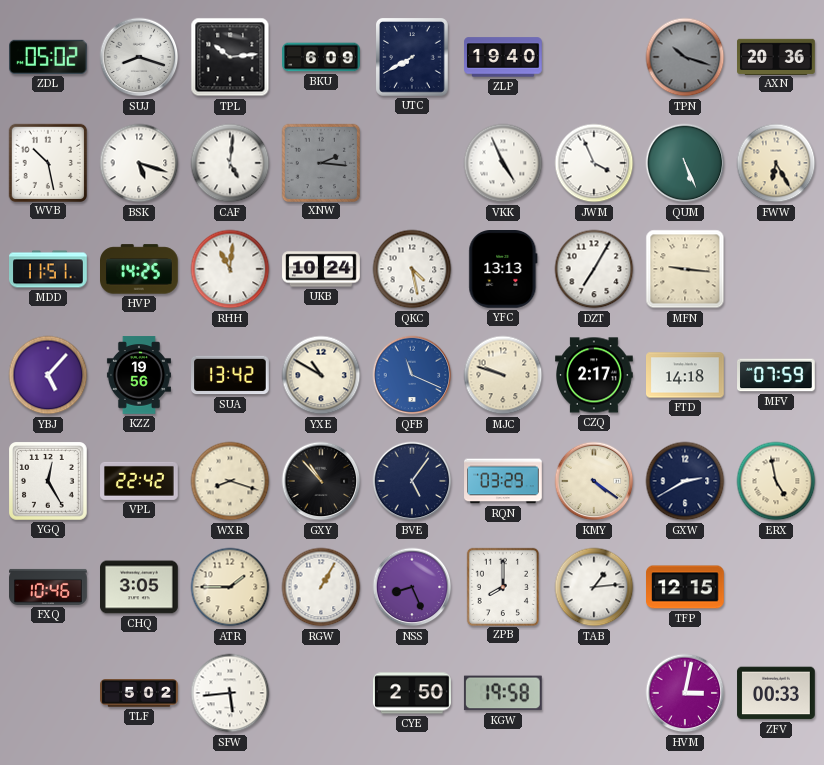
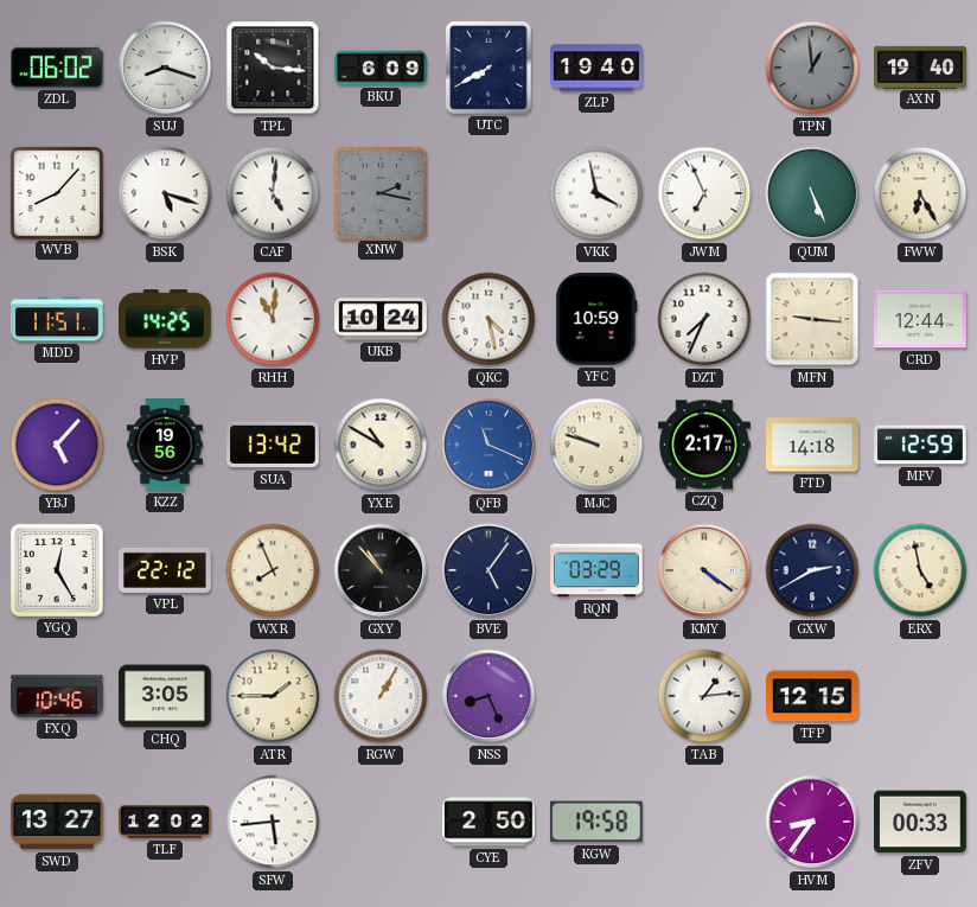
ZDL: 05:02 -> 06:02 (58, 68)
TPL: 10:14 -> 10:16 (273, 68)
TPN: 10:18 -> 12:59 (812, 68)
AXN: 20:36 -> 19:40 (920, 66)
WVB: 10:28 -> 8:07 (56, 192)
XNW: 2:16 -> 2:17 (379, 192)
VKK: 4:56 -> 3:58 (596, 193)
JWM: 3:56 -> 6:56 (704, 193)
YFC: 13:13 -> 10:59 (596, 320)
DZT: 7:05 -> 7:34 (704, 319)
CRD: none -> 12:44 (921, 319)
MFV: 07:59 -> 12:59 (921, 445)
VPL: 22:42 -> 22:12 (165, 570)
WXR: 8:18 -> 7:56 (273, 570)
ZPB: 8:00 -> none (502, 586)
SWD: none -> 13:27 (57, 822)
TLF: 5:02 -> 12:02 (165, 822)
HVM: 3:02 -> 8:36 (812, 822)
